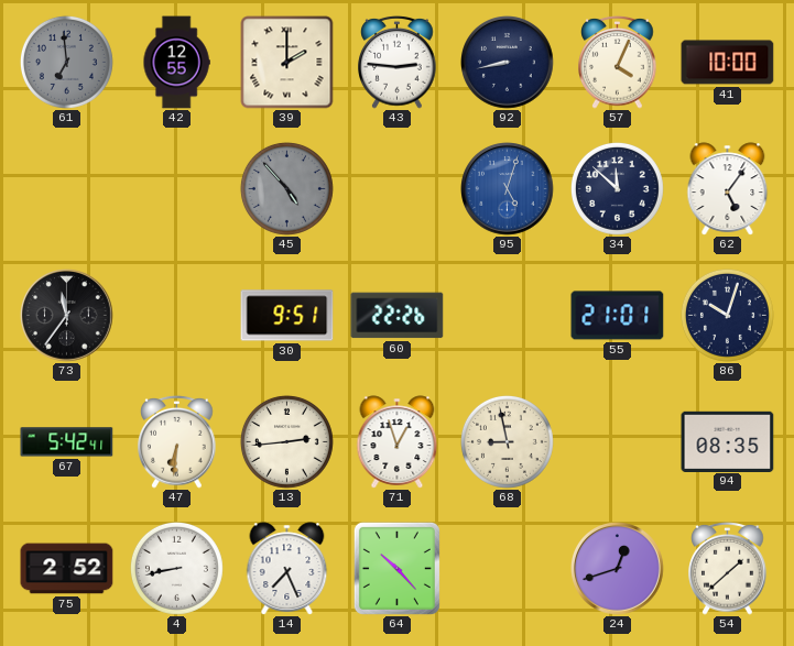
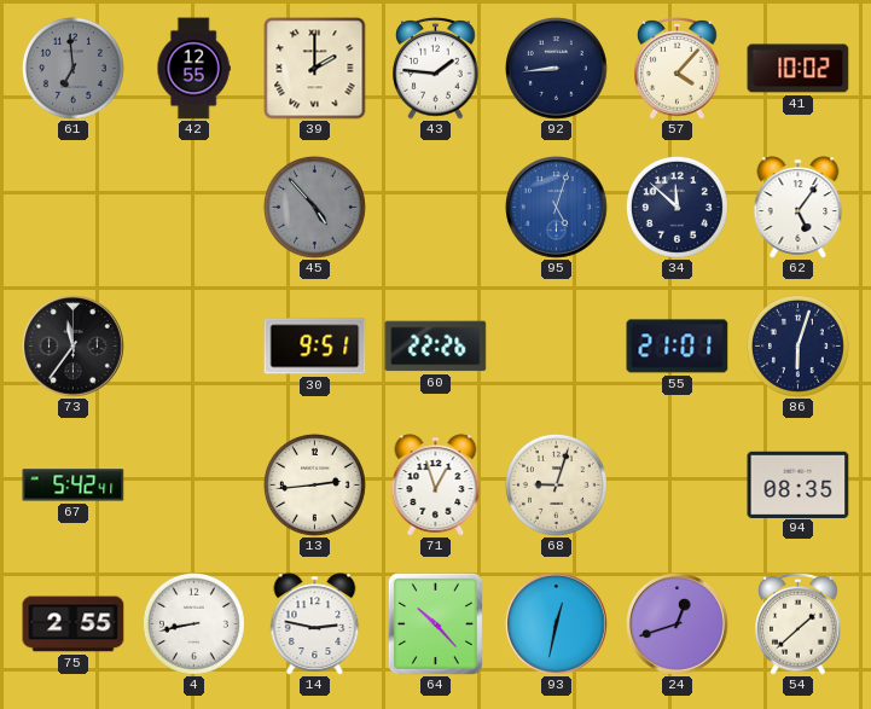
43: 2:46 -> 1:46 (436, 68)
92: 8:43 -> 8:44 (557, 69)
57: 4:04 -> 4:07 (678, 68)
41: 10:00 -> 10:02 (799, 69)
86: 10:03 -> 6:03 (797, 345)
47: 6:31 -> none (177, 441)
68: 8:58 -> 9:03 (556, 484)
75: 2:52 -> 2:55 (74, 624)
14: 7:26 -> 2:47 (315, 624)
93: none -> 12:32 (557, 624)
